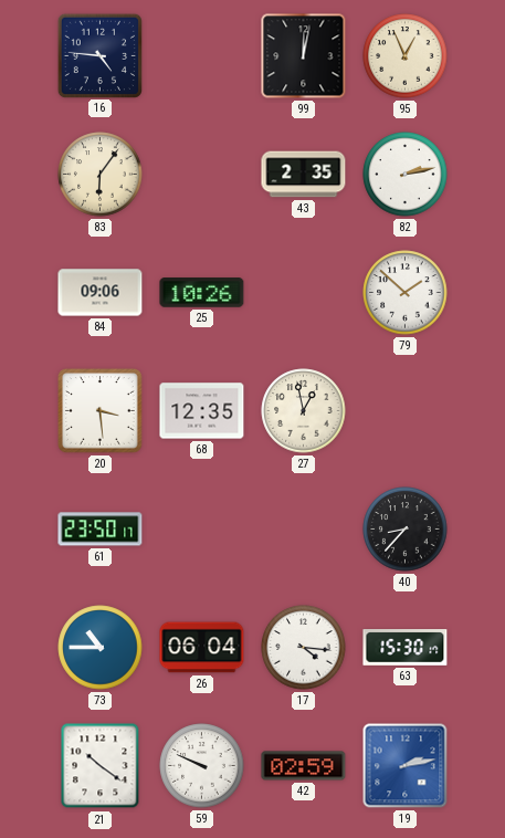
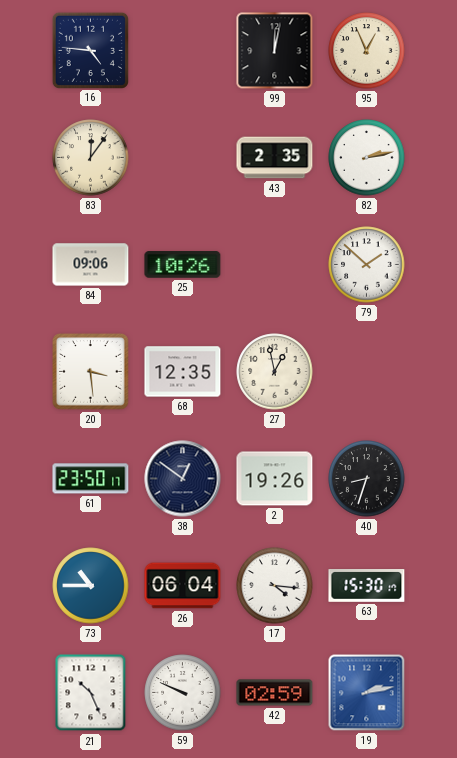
83: 6:06 -> 12:06 (91, 158)
38: none -> 12:51 (183, 479)
2: none -> 19:26 (275, 479)
40: 8:37 -> 8:33 (367, 479)
21: 10:21 -> 10:26 (91, 693)
